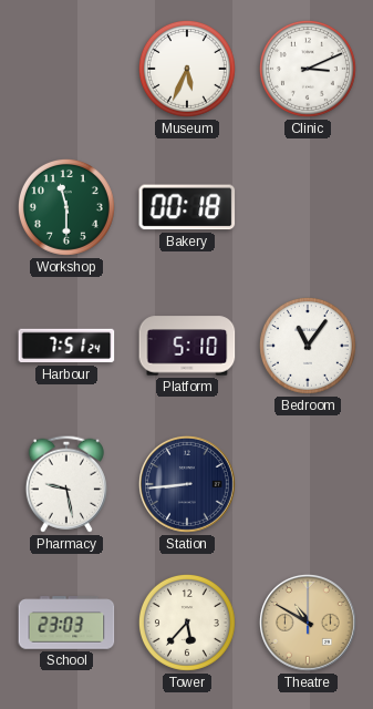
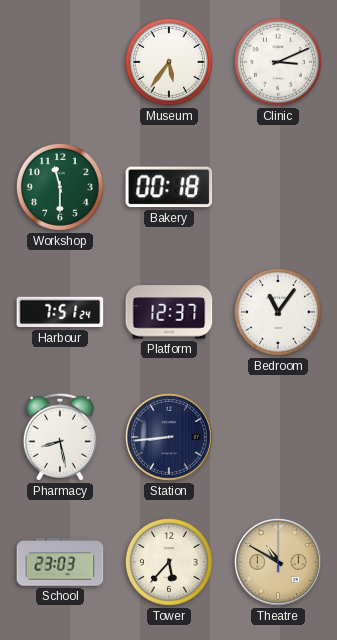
Museum: 5:34 -> 5:36 (169, 62)
Platform: 5:10 -> 12:37 (169, 312)
Pharmacy: 9:28 -> 8:28 (60, 437)
